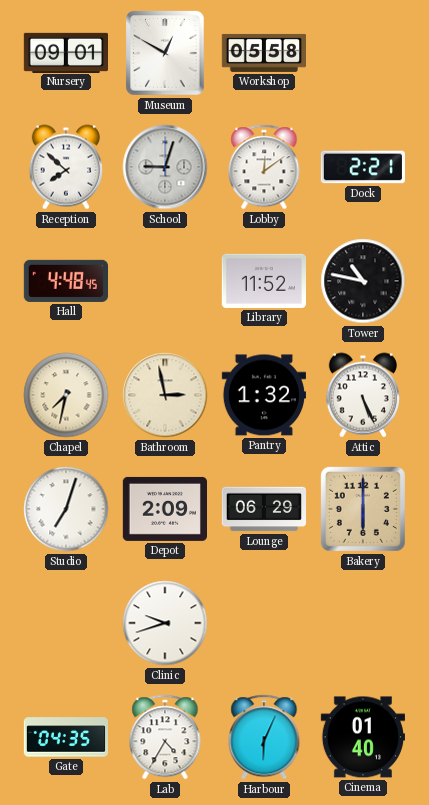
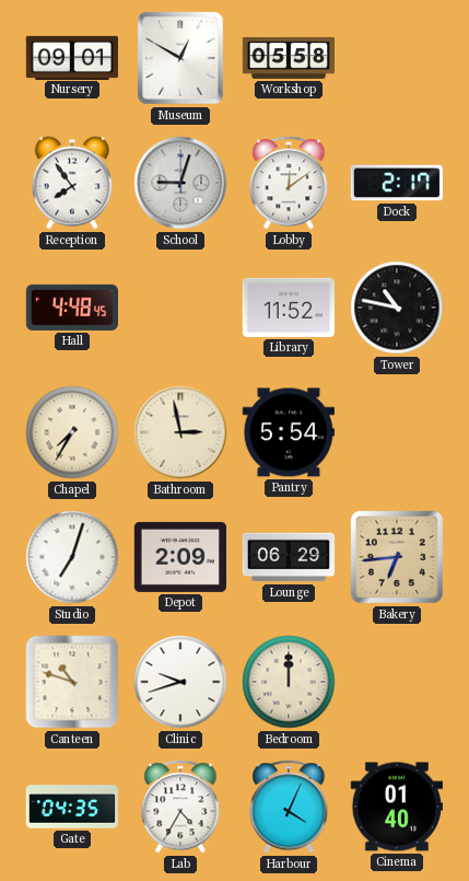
Reception: 7:52 -> 7:54 (72, 183)
Dock: 2:21 -> 2:17 (396, 183)
Chapel: 7:32 -> 7:35 (72, 432)
Pantry: 1:32 -> 5:54 (288, 432)
Attic: 5:26 -> none (363, 395)
Bakery: 6:00 -> 6:44 (397, 557)
Canteen: none -> 10:48 (72, 682)
Bedroom: none -> 12:00 (289, 682)
Harbour: 6:04 -> 4:04 (289, 807)
